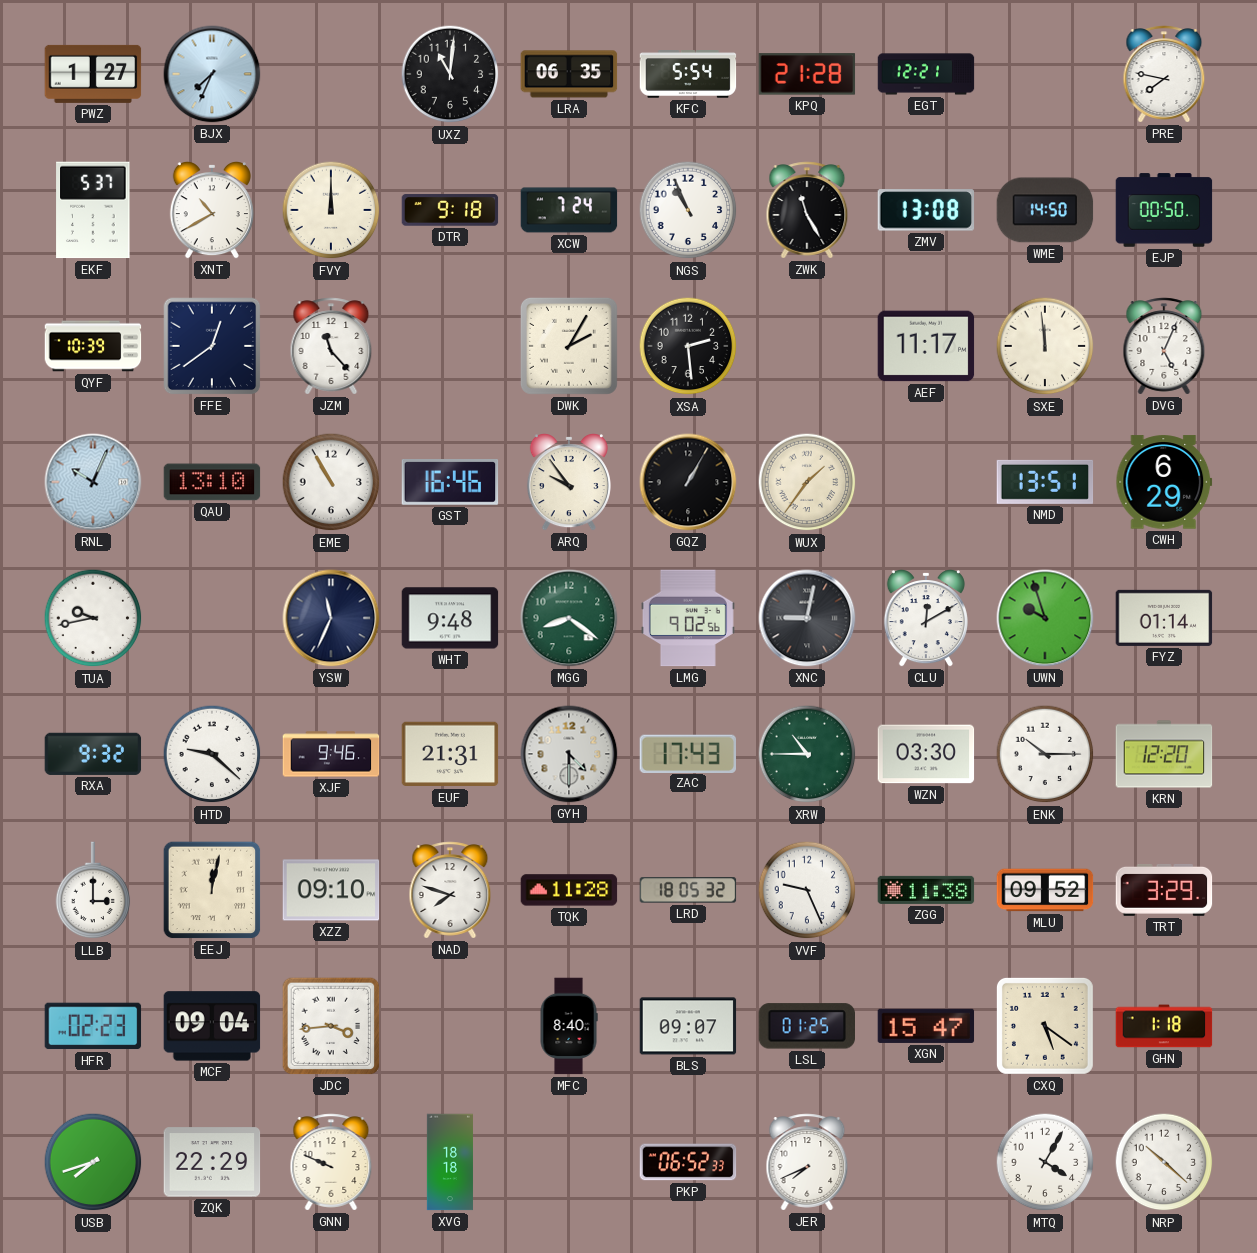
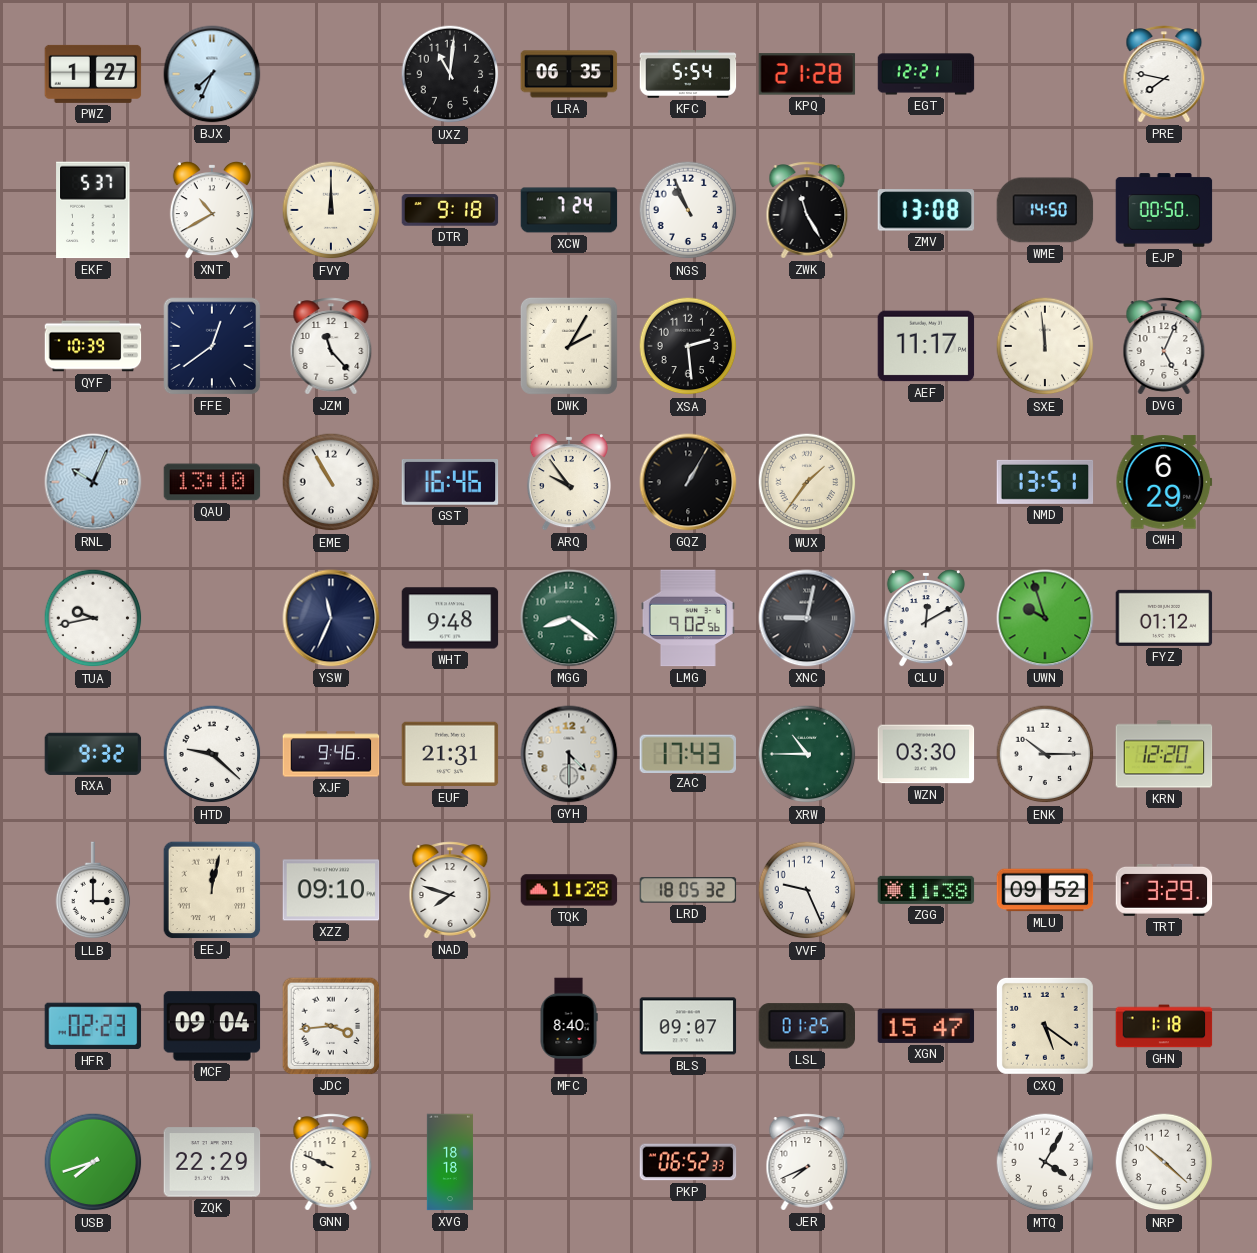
FYZ: 01:14 -> 01:12 (1164, 618)
